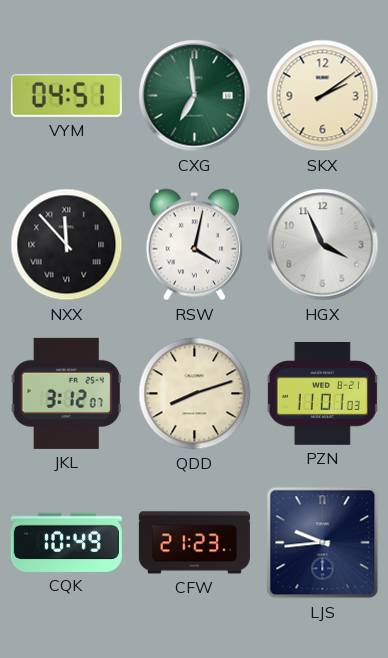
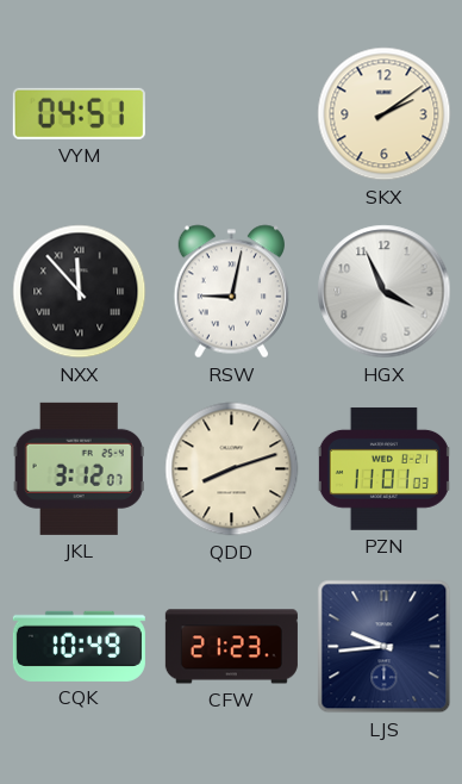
CXG: 6:59 -> none (195, 96)
RSW: 4:02 -> 9:02 (231, 292)
